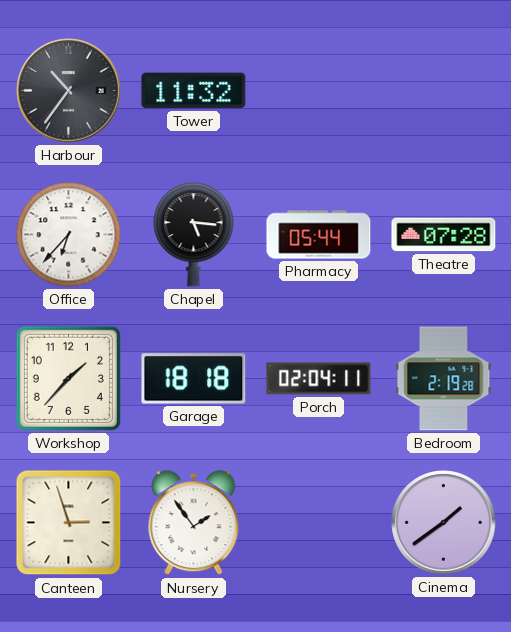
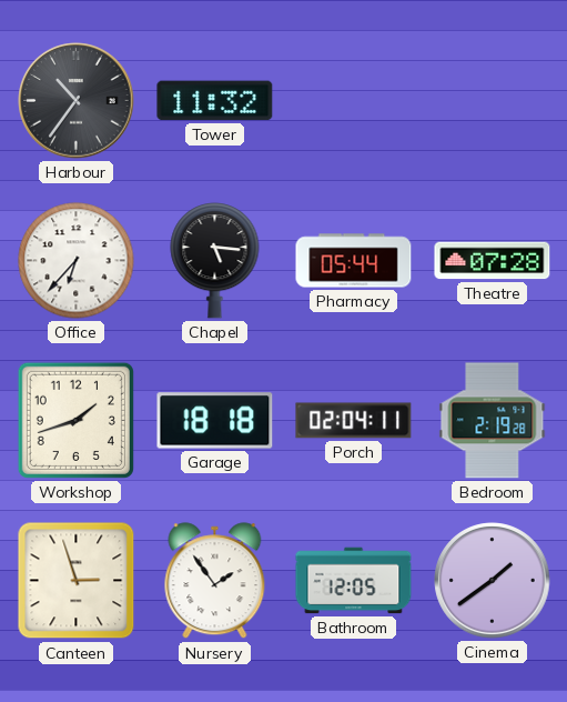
Workshop: 1:37 -> 1:42 (75, 420)
Bathroom: none -> 12:05 (354, 581)
